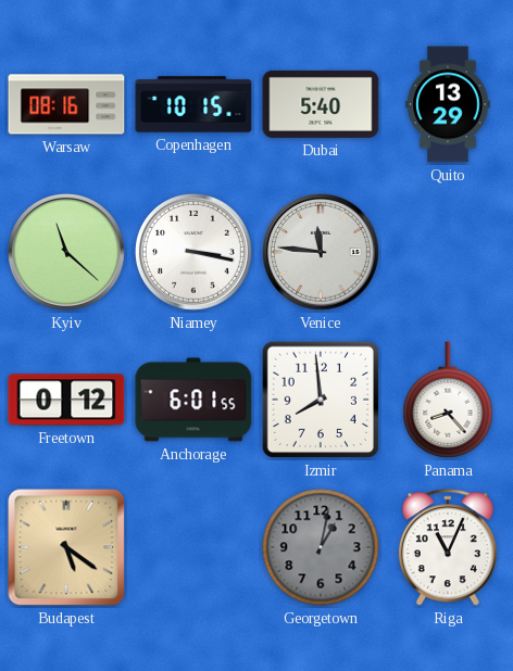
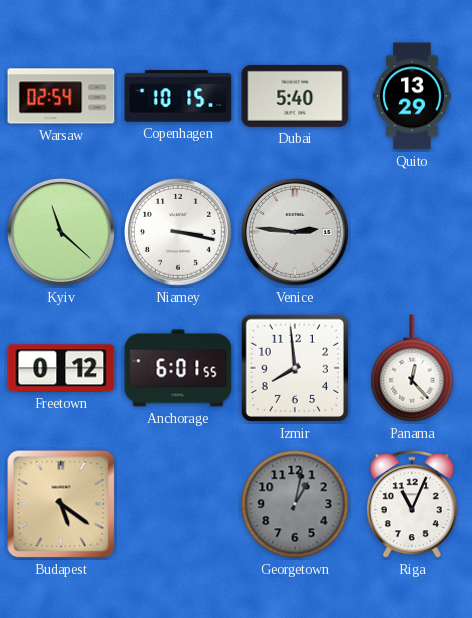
Warsaw: 08:16 -> 02:54 (61, 96)
Venice: 11:46 -> 2:46 (296, 233)
Panama: 8:23 -> 12:23 (412, 368)
